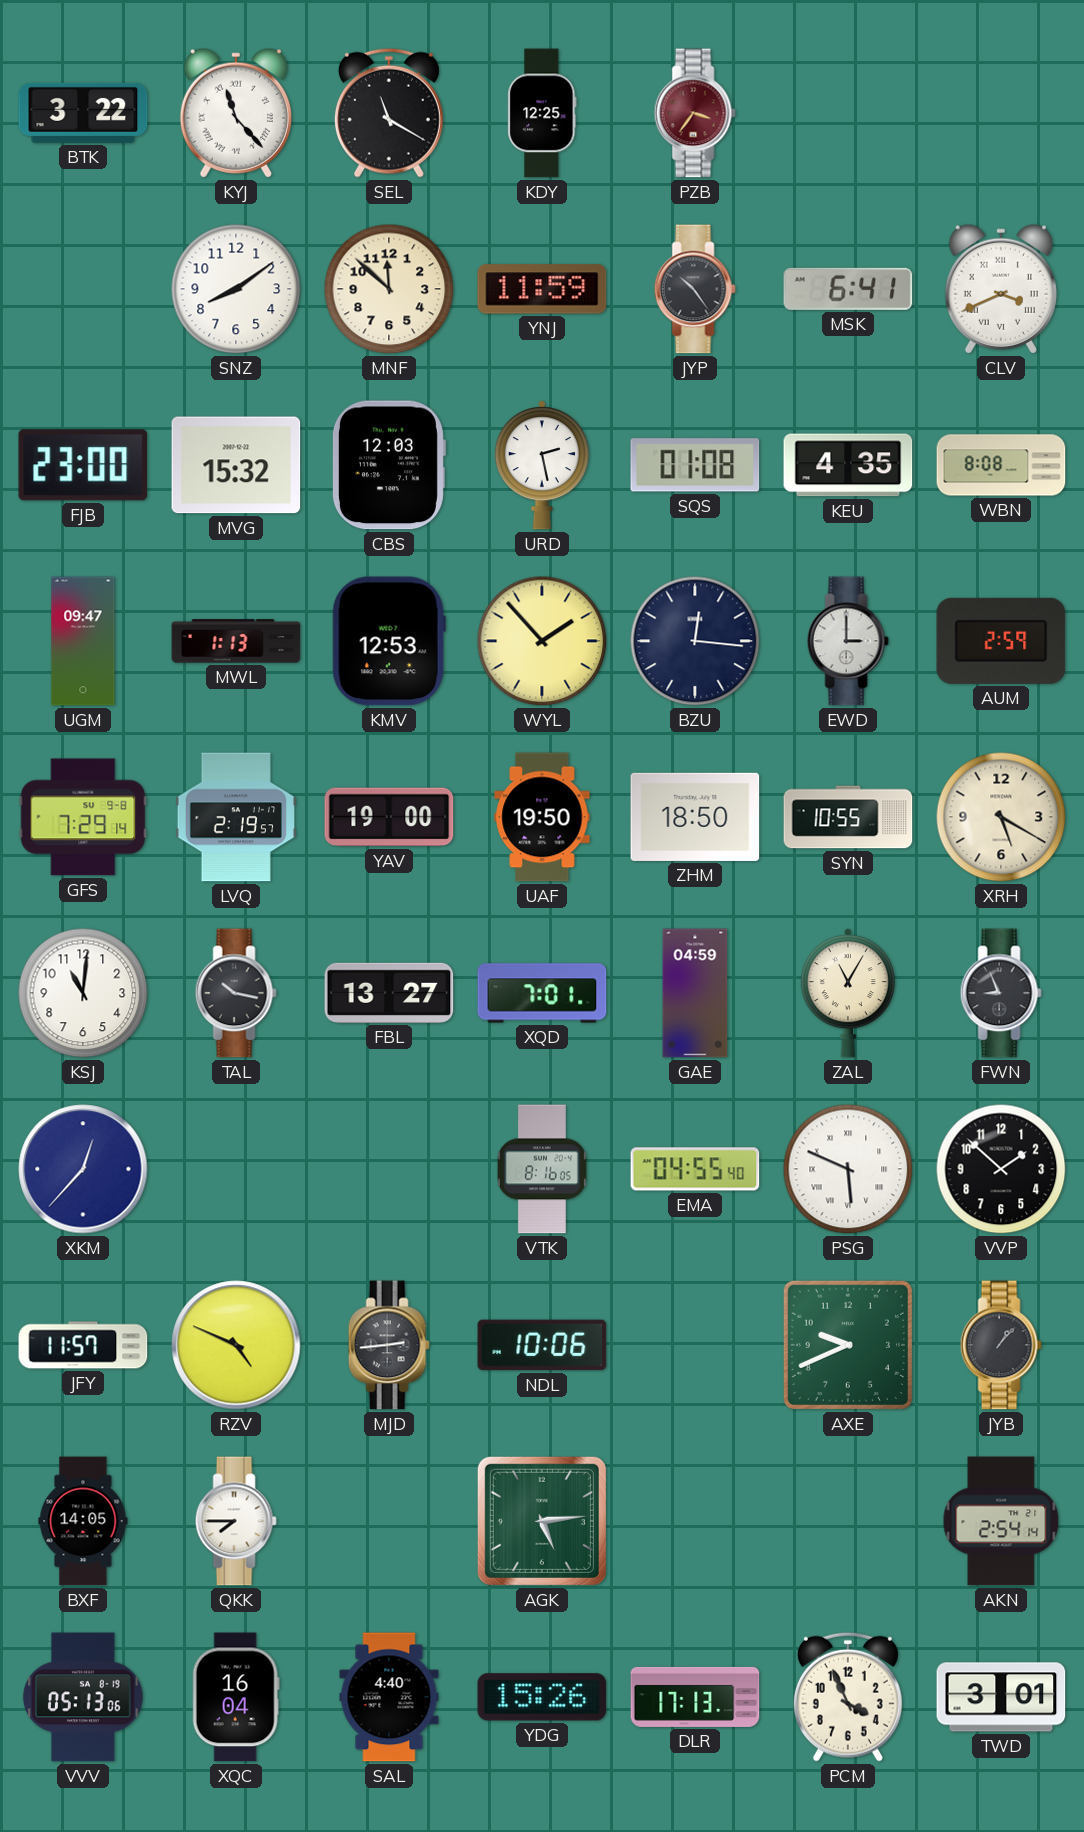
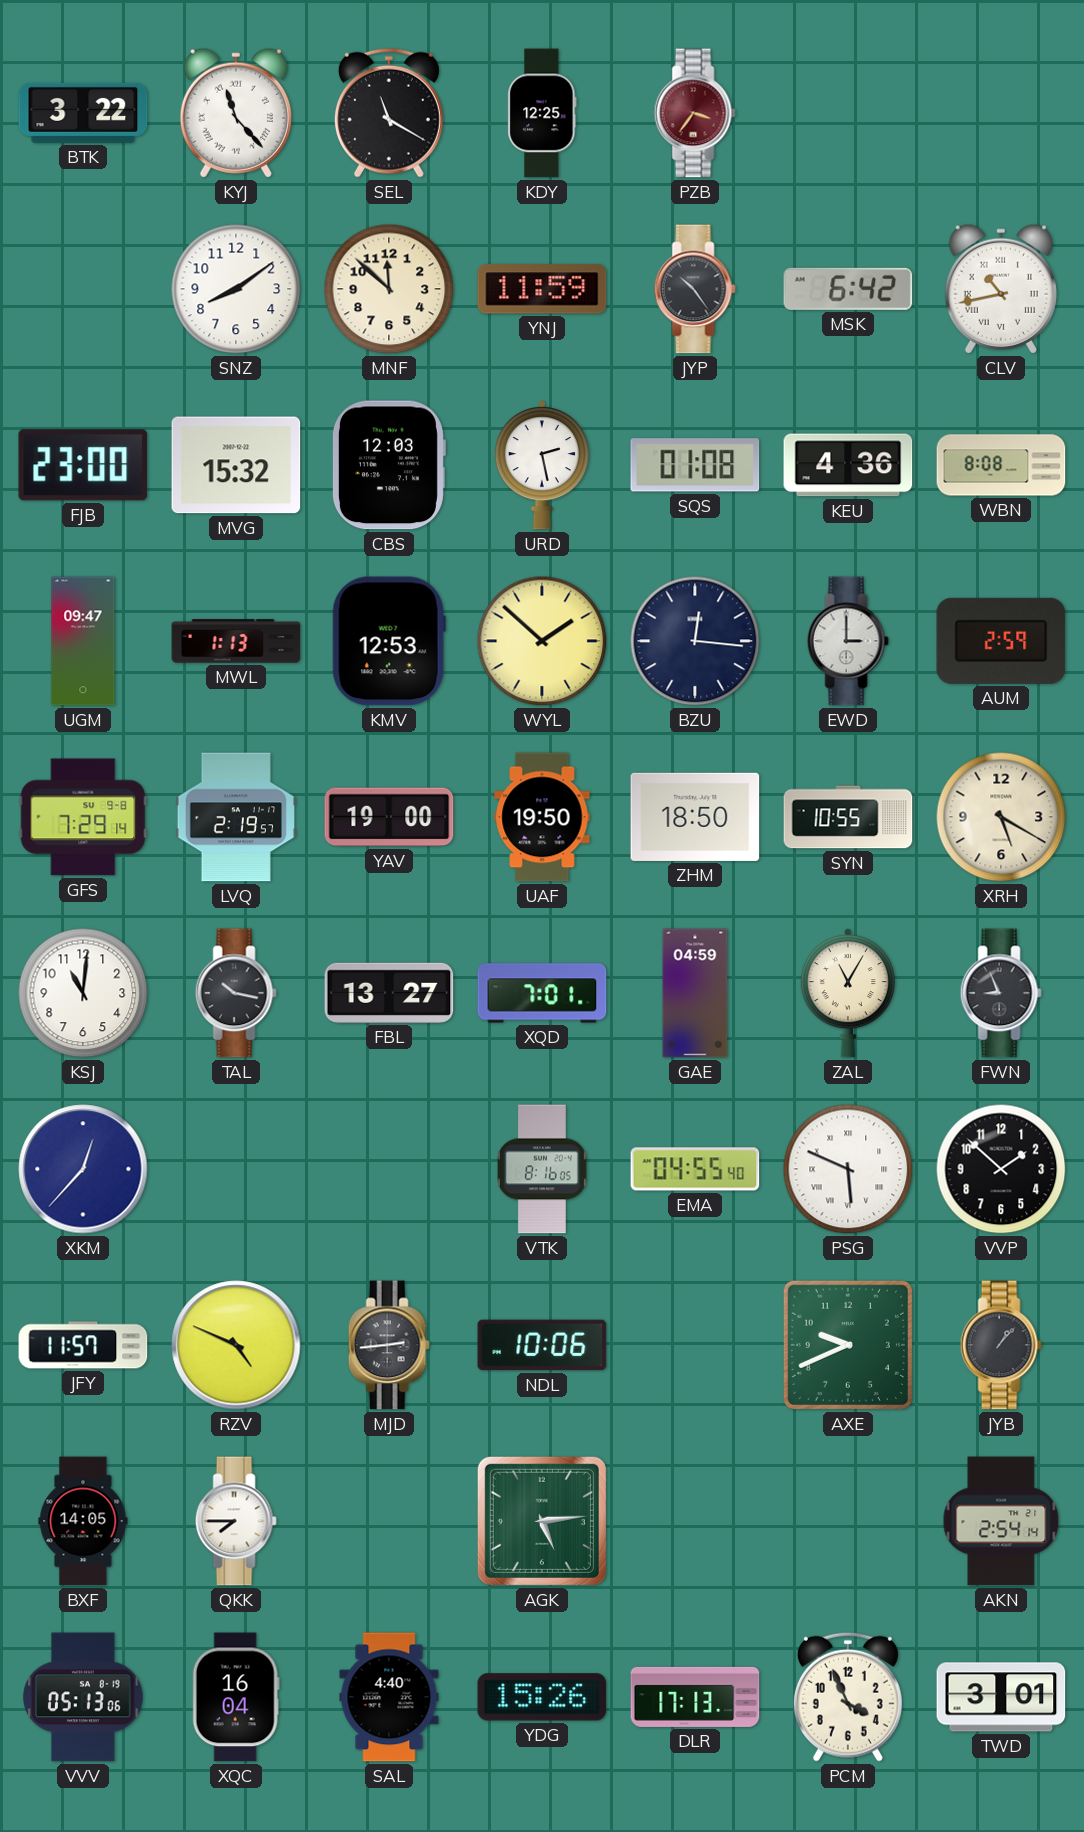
MSK: 6:41 -> 6:42 (848, 289)
CLV: 3:41 -> 10:43 (1001, 289)
KEU: 4:35 -> 4:36 (848, 465)
WYL: 1:53 -> 1:52 (542, 641)
